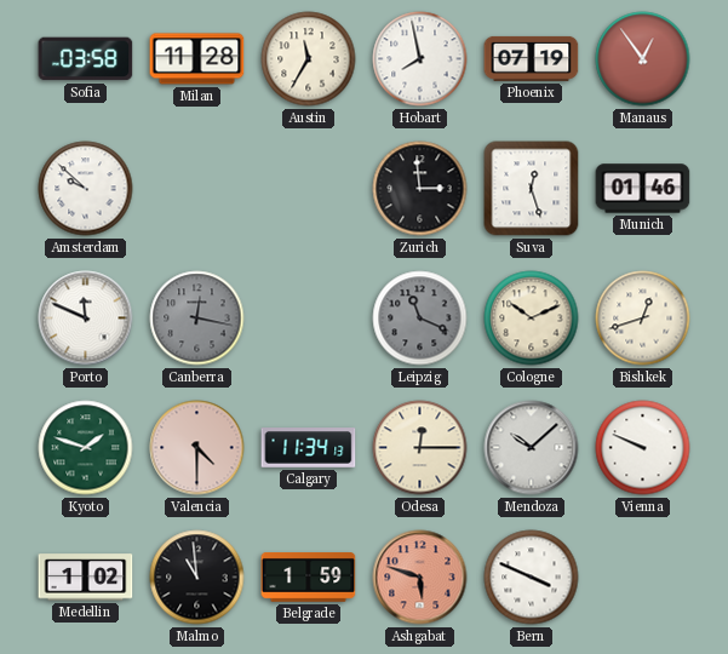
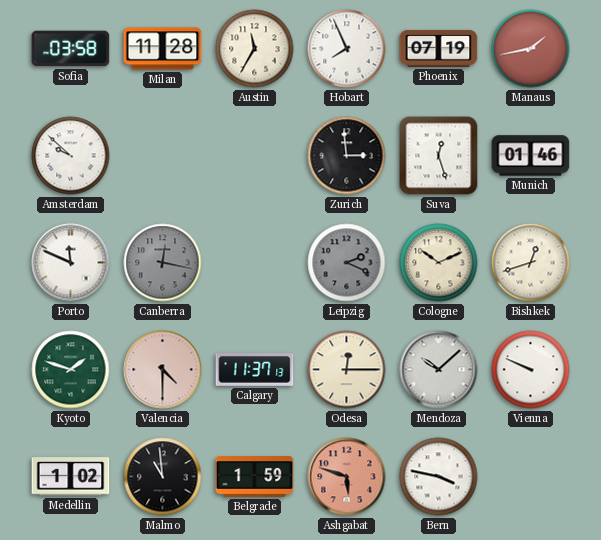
Hobart: 7:58 -> 7:56 (347, 49)
Manaus: 12:54 -> 1:43 (531, 49)
Leipzig: 11:19 -> 2:19 (347, 263)
Calgary: 11:34 -> 11:37 (255, 370)
Bern: 3:49 -> 3:47 (439, 477)
